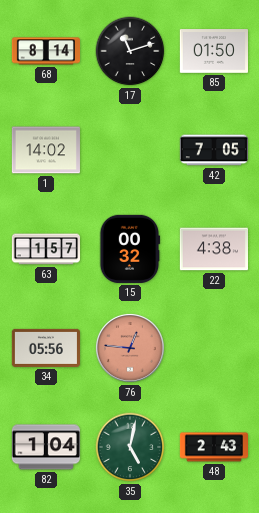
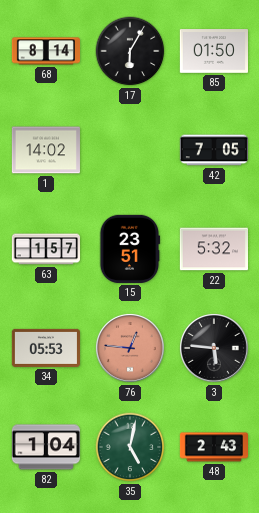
17: 11:12 -> 6:05 (130, 51)
15: 00:32 -> 23:51 (130, 249)
22: 4:38 -> 5:32 (213, 249)
34: 05:56 -> 05:53 (45, 348)
3: none -> 5:46 (214, 348)
